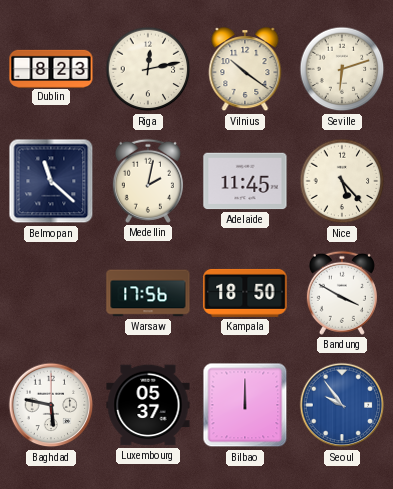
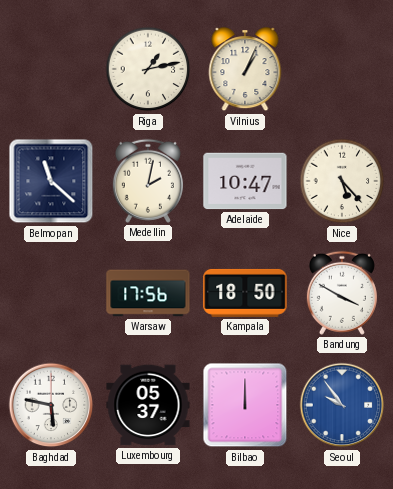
Dublin: 8:23 -> none (51, 68)
Riga: 12:13 -> 1:13 (148, 69)
Vilnius: 10:21 -> 1:04 (245, 70)
Seville: 6:12 -> none (342, 69)
Adelaide: 11:45 -> 10:47 (245, 181)
